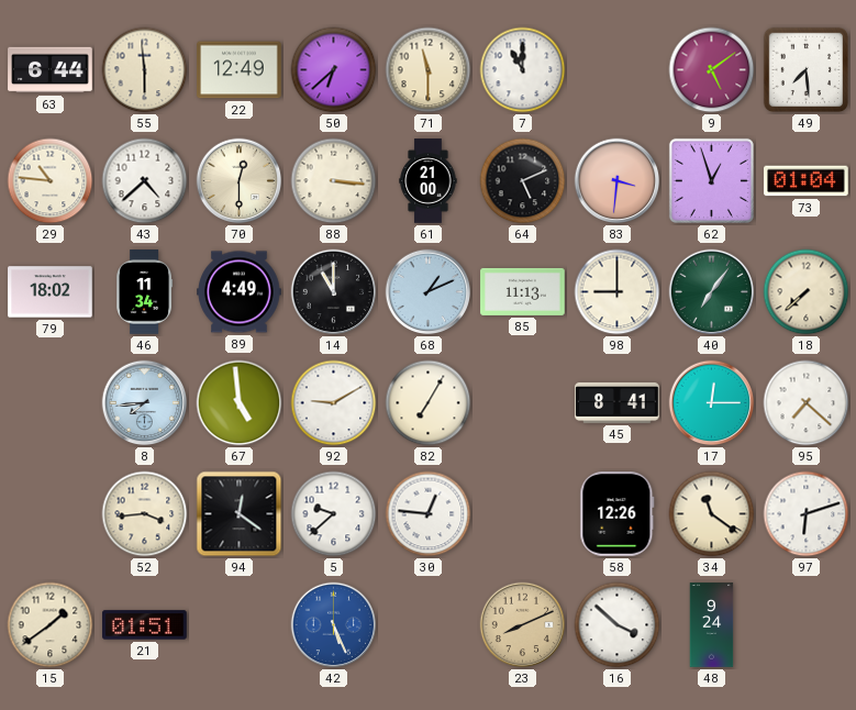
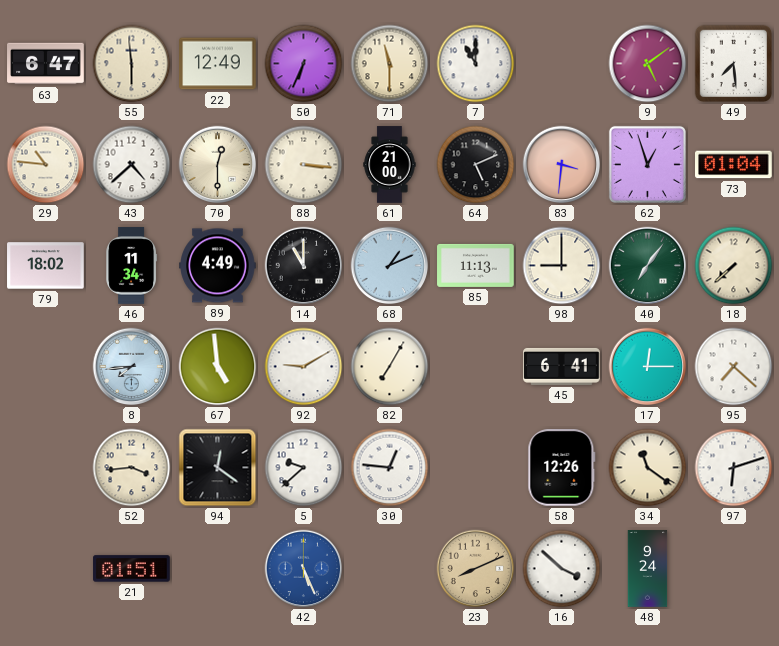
63: 6:44 -> 6:47 (46, 64)
50: 6:38 -> 6:34 (304, 64)
45: 8:41 -> 6:41 (562, 366)
15: 1:39 -> none (51, 625)
